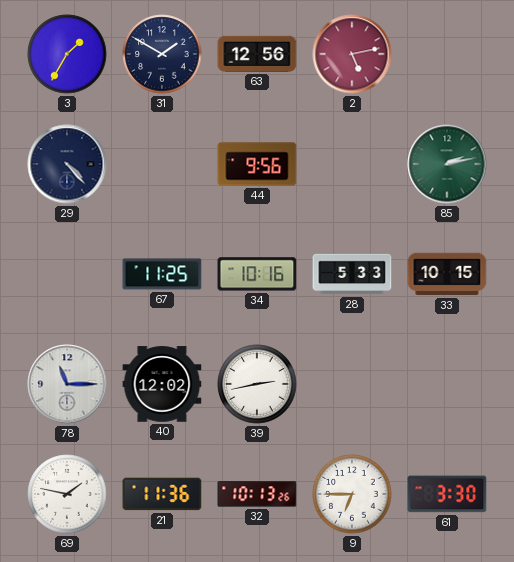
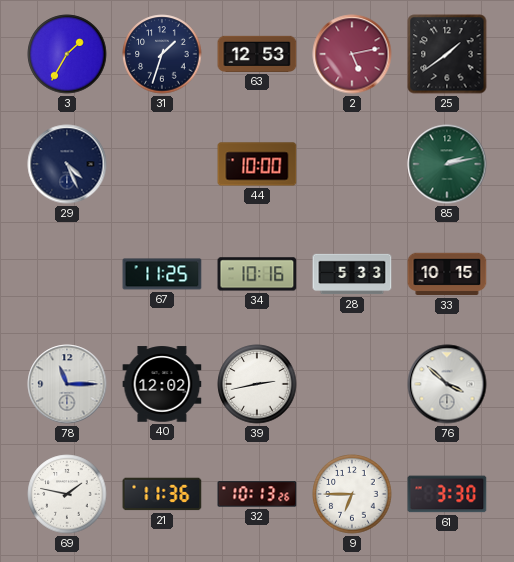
31: 1:50 -> 1:33 (162, 54)
63: 12:56 -> 12:53 (257, 54)
25: none -> 1:39 (447, 54)
29: 4:23 -> 4:26 (67, 164)
44: 9:56 -> 10:00 (257, 164)
76: none -> 3:52 (447, 384)
